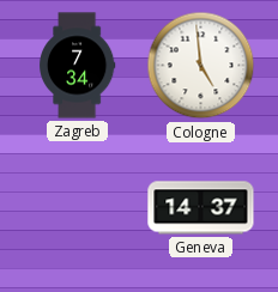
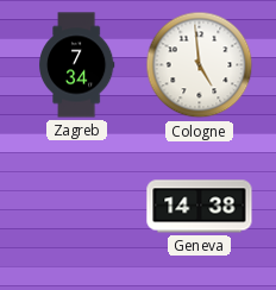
Geneva: 14:37 -> 14:38 (200, 207)
